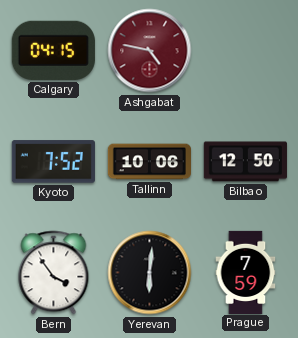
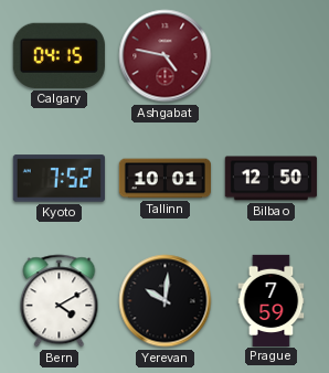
Tallinn: 10:06 -> 10:01 (164, 179)
Bern: 3:54 -> 4:10 (60, 301)
Yerevan: 6:01 -> 10:01 (166, 301)
